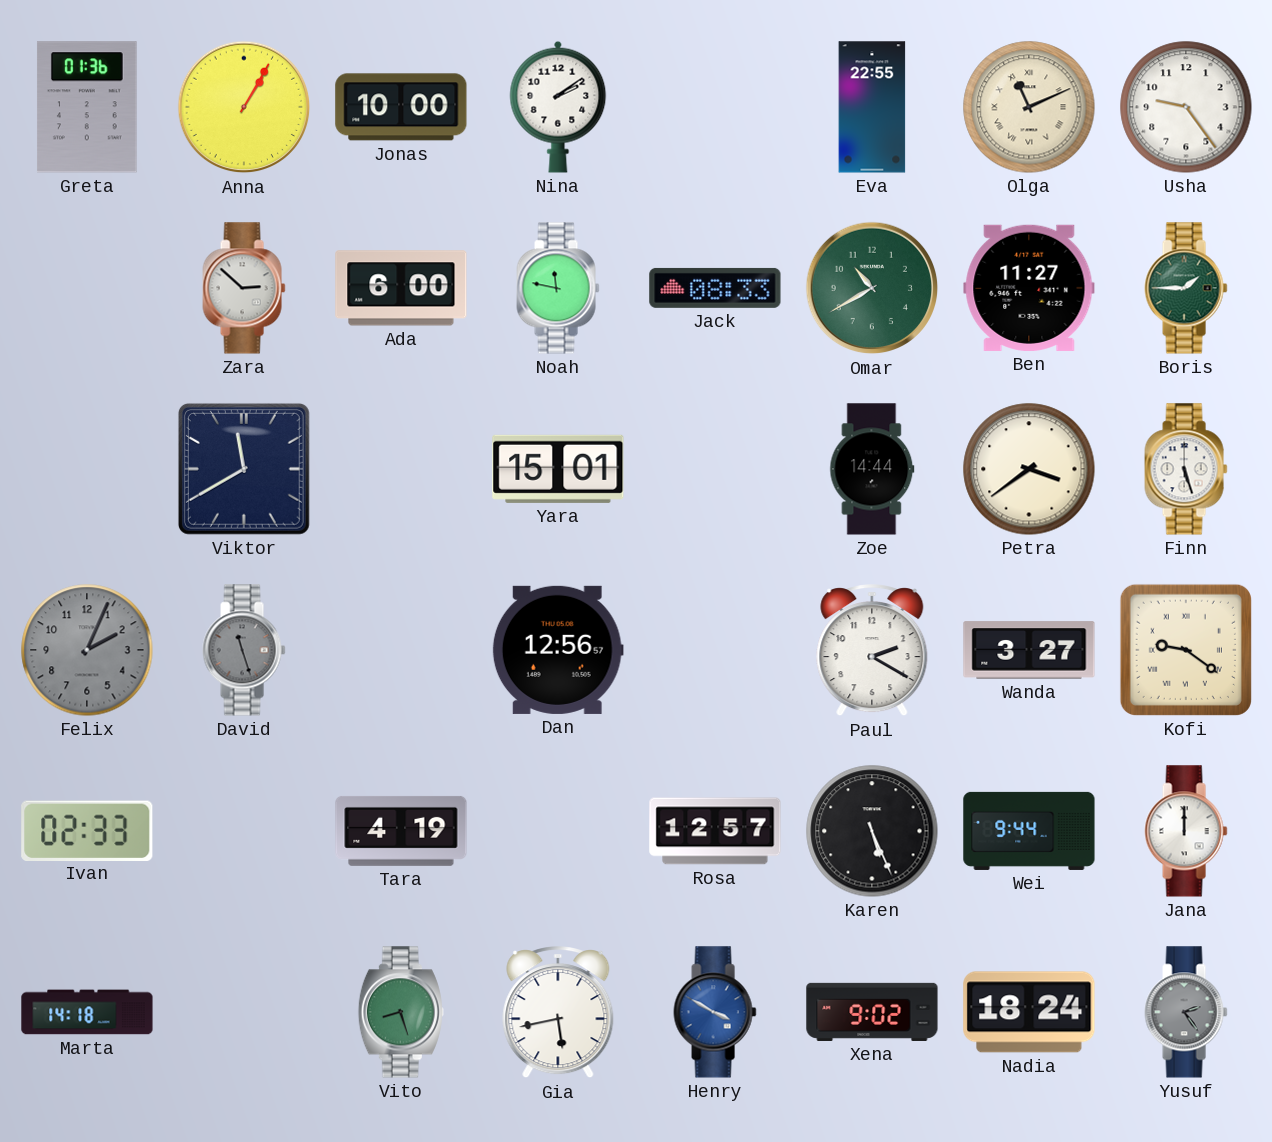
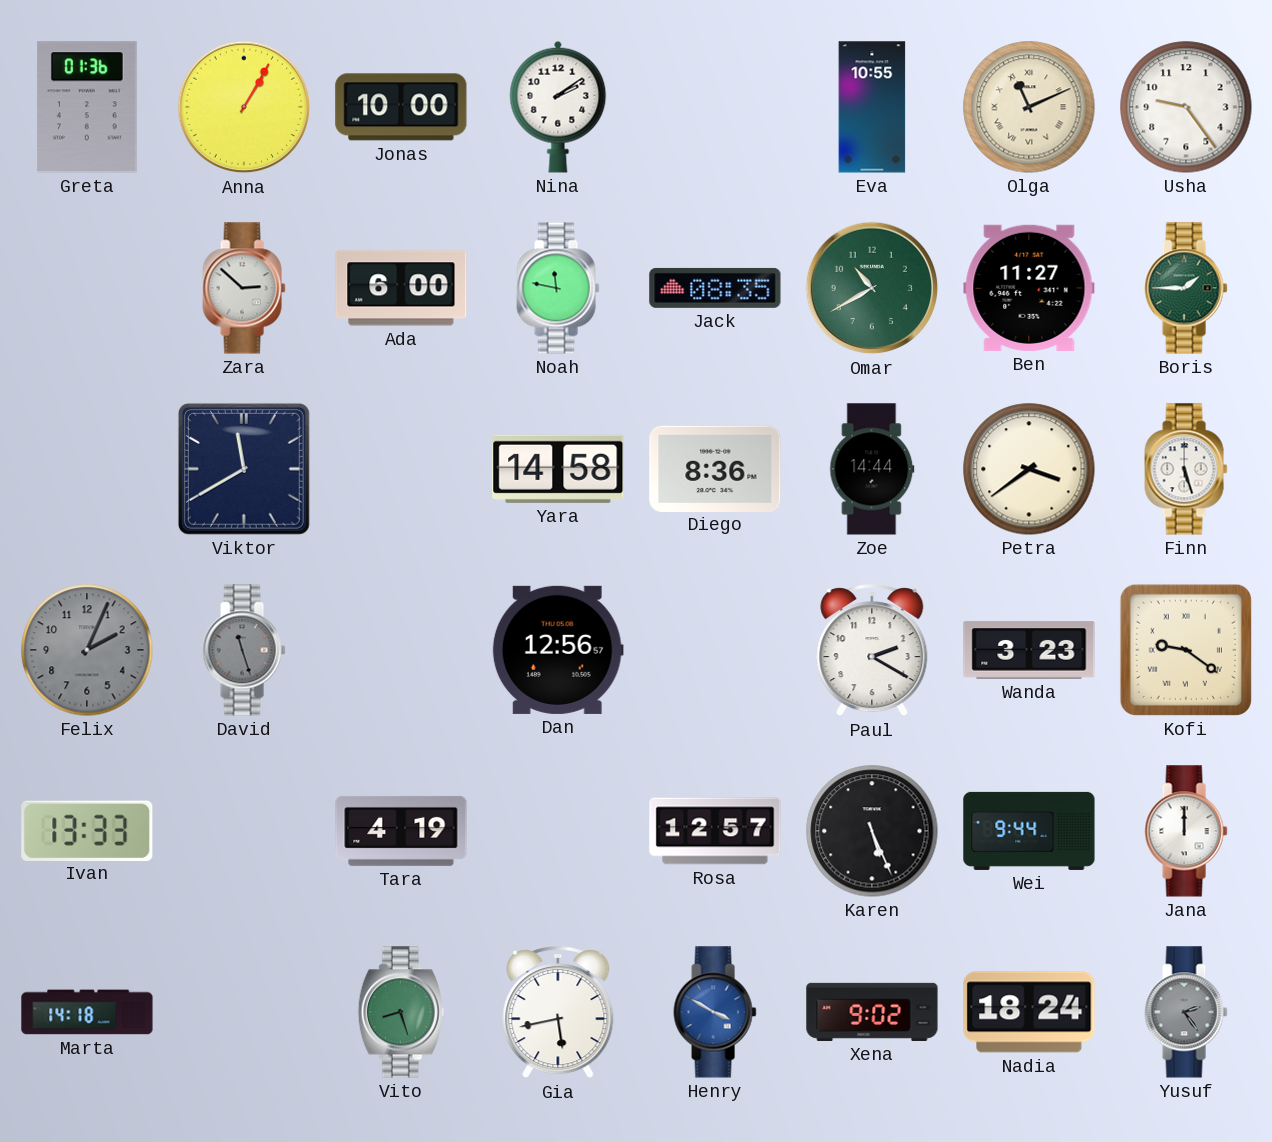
Eva: 22:55 -> 10:55 (872, 107)
Jack: 08:33 -> 08:35 (715, 288)
Yara: 15:01 -> 14:58 (558, 469)
Diego: none -> 8:36 (715, 468)
Wanda: 3:27 -> 3:23 (1029, 650)
Ivan: 02:33 -> 13:33 (87, 830)
